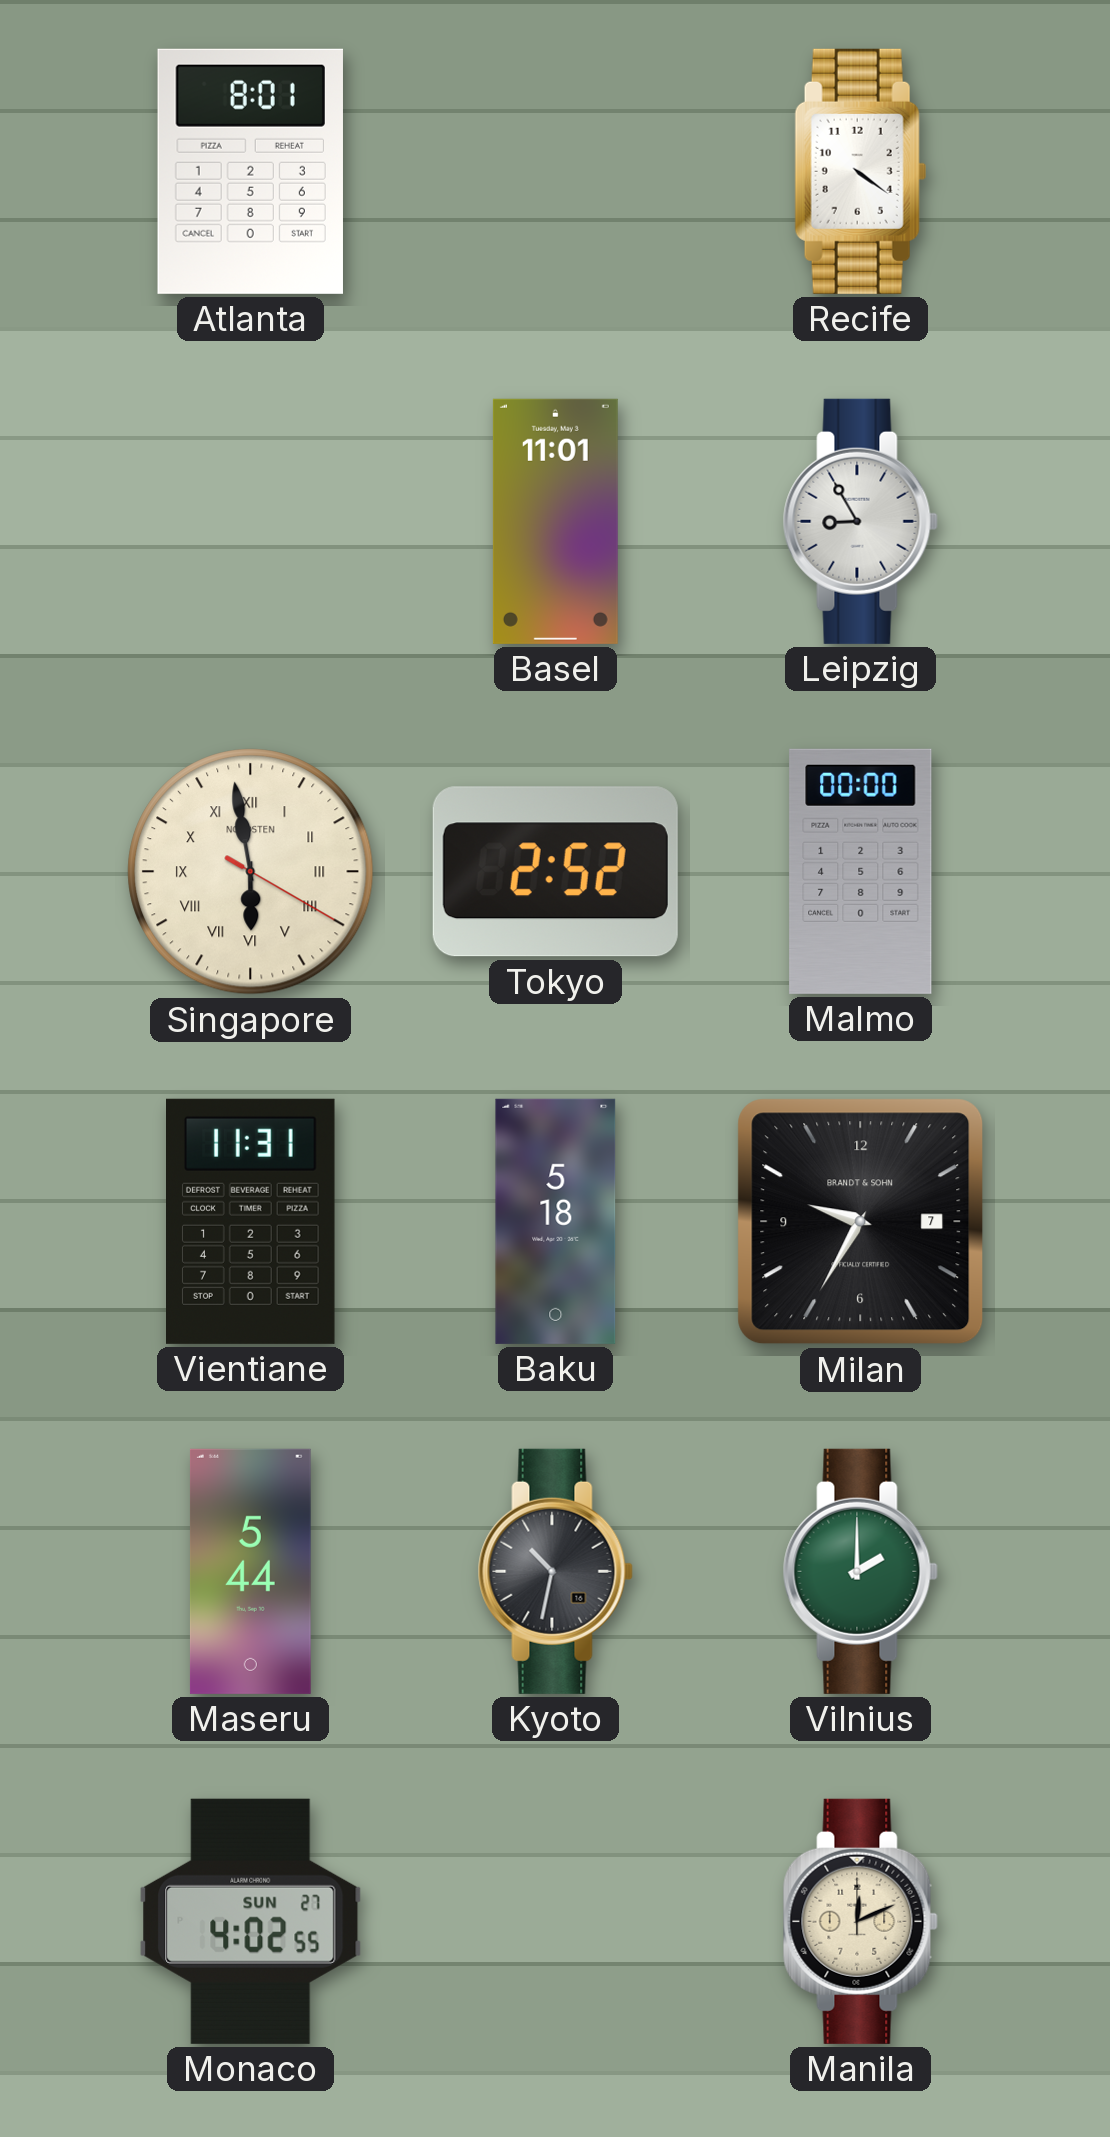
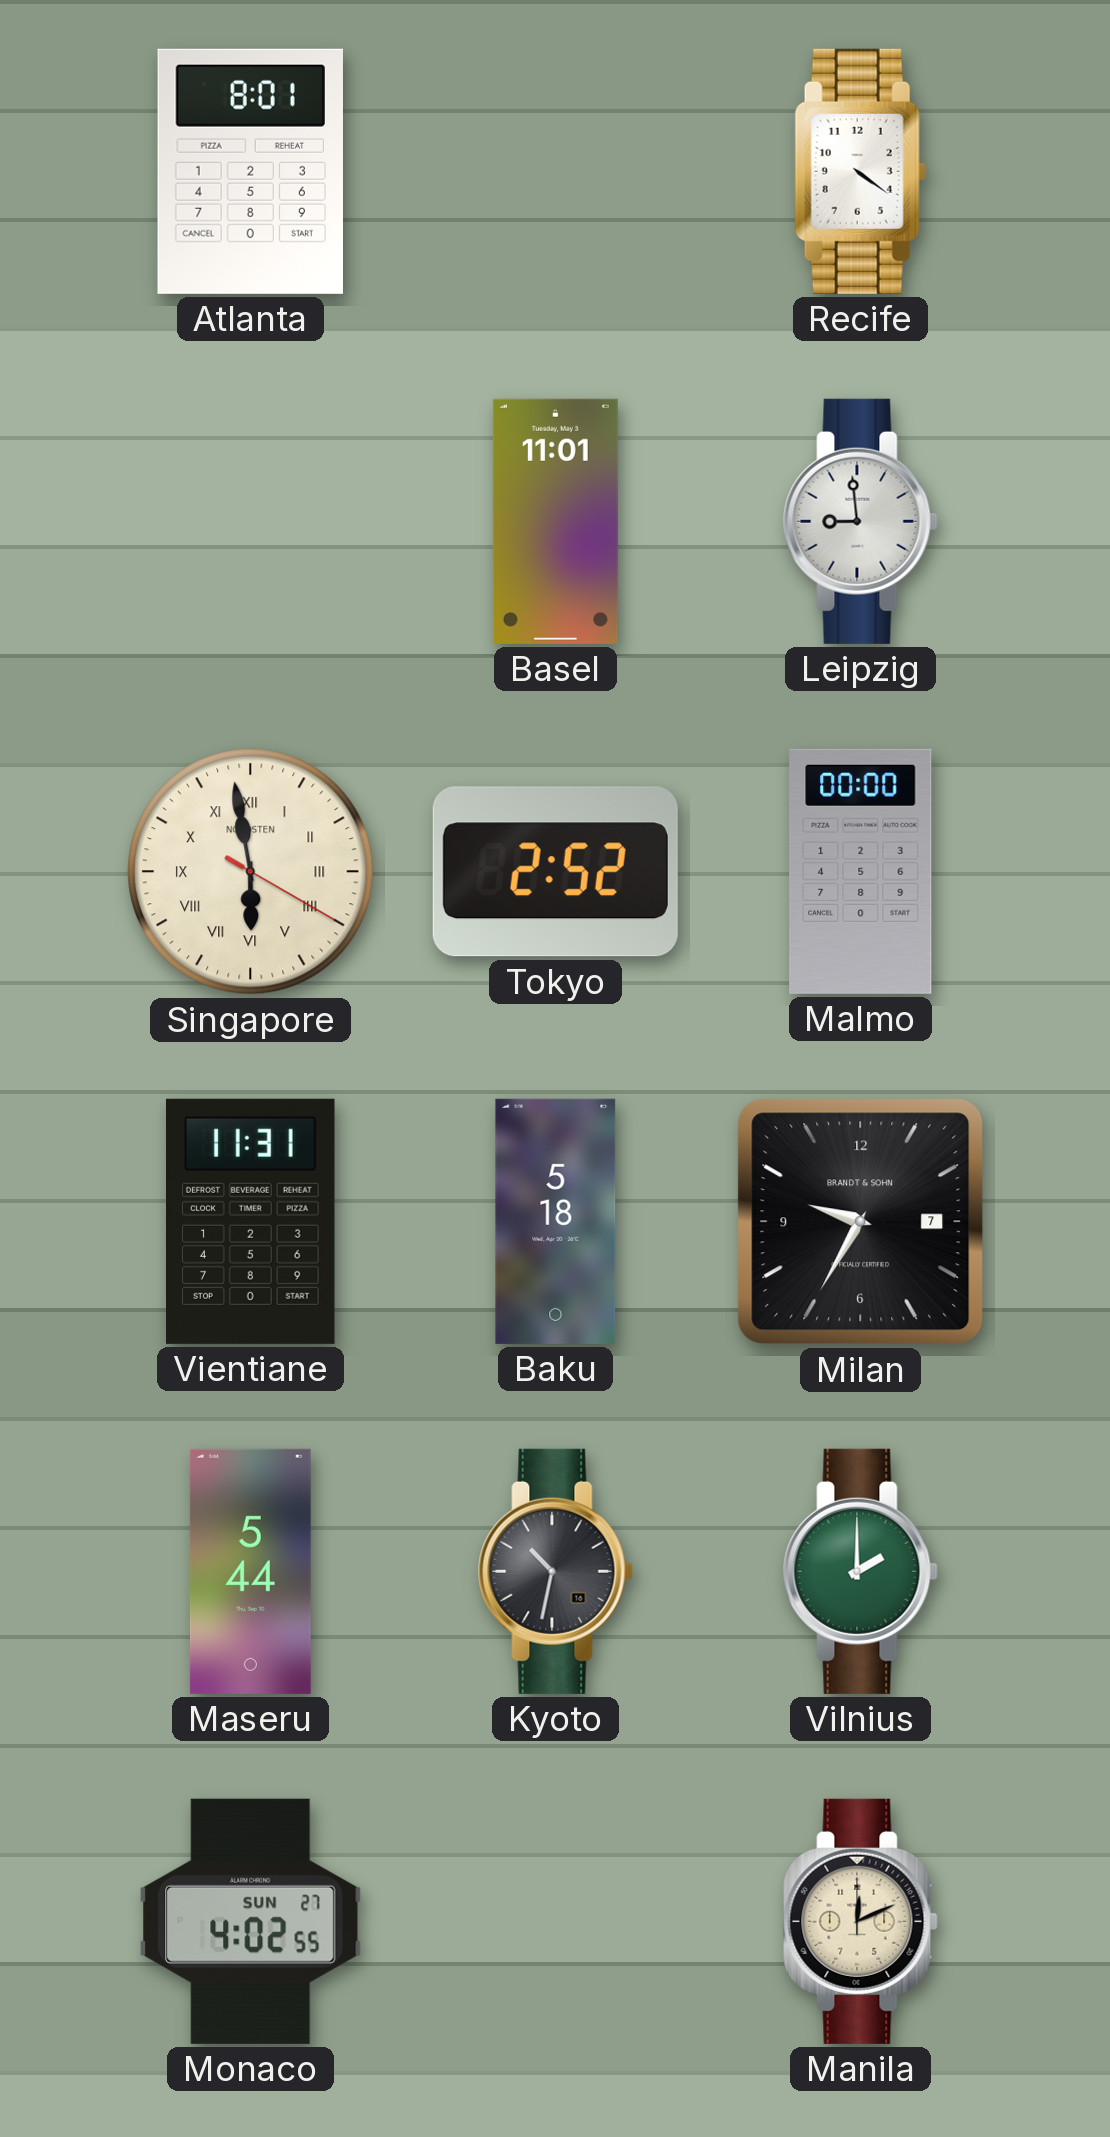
Leipzig: 8:55 -> 8:59 (860, 521)
